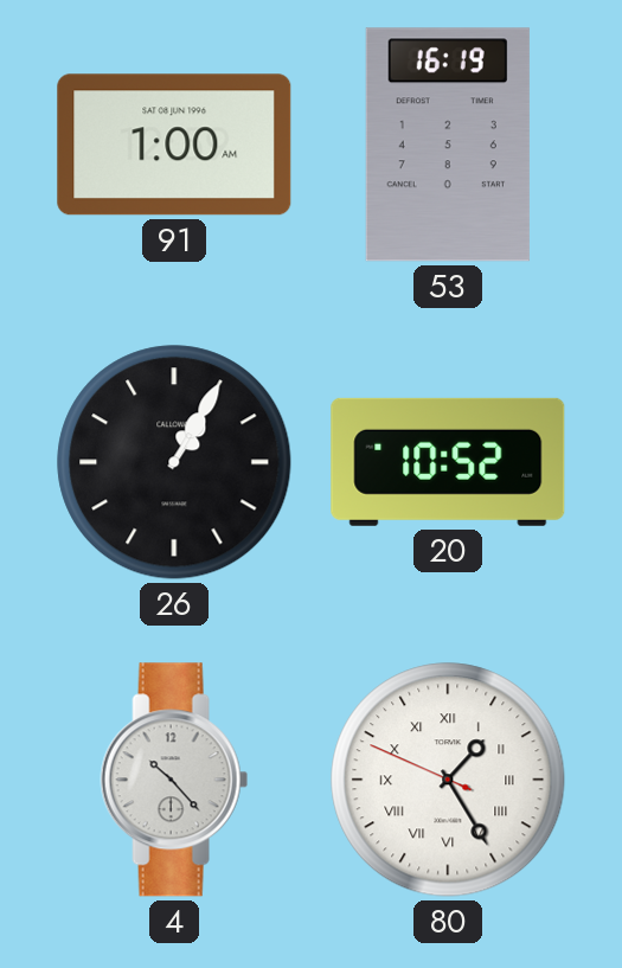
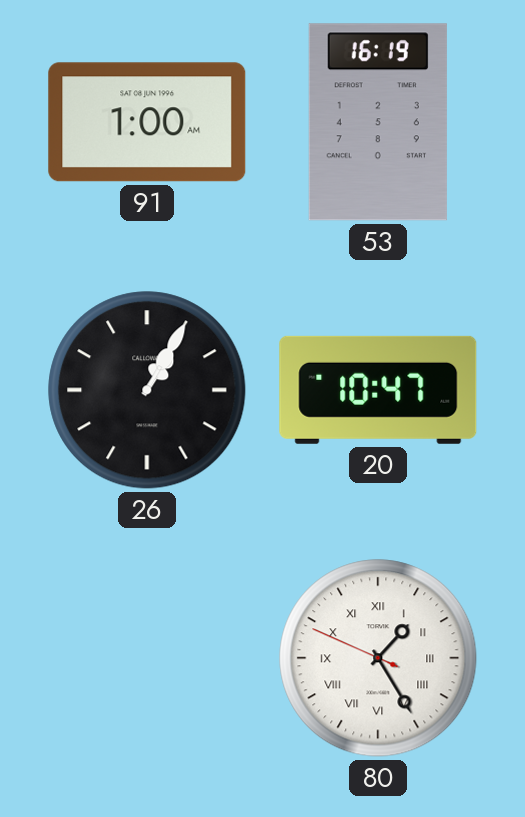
20: 10:52 -> 10:47 (378, 390)
4: 10:23 -> none (174, 780)
